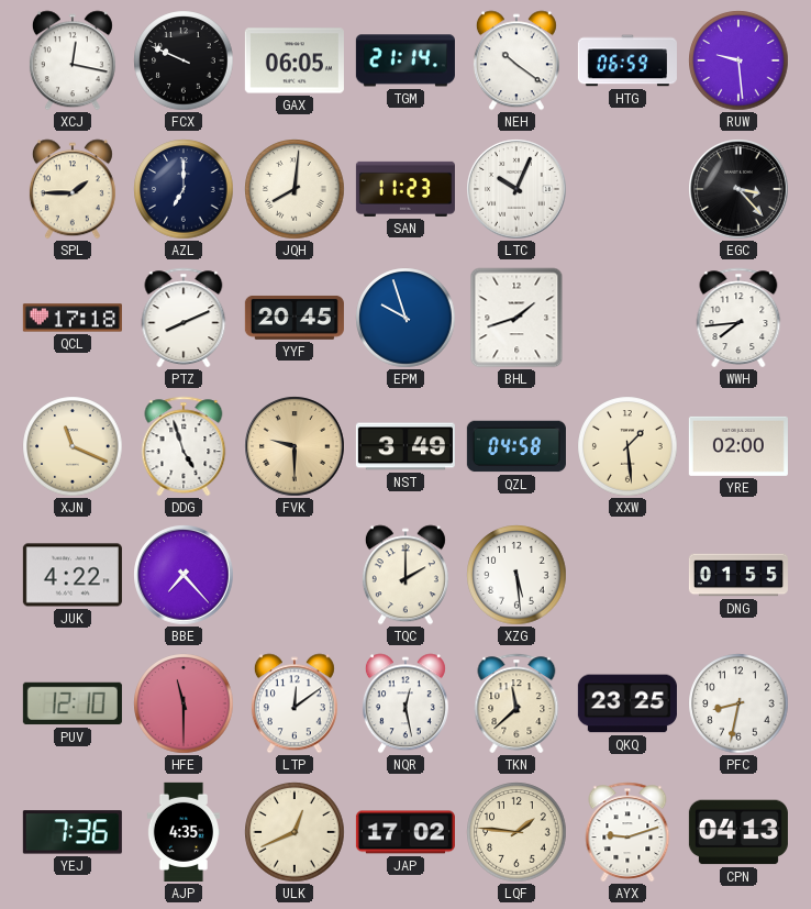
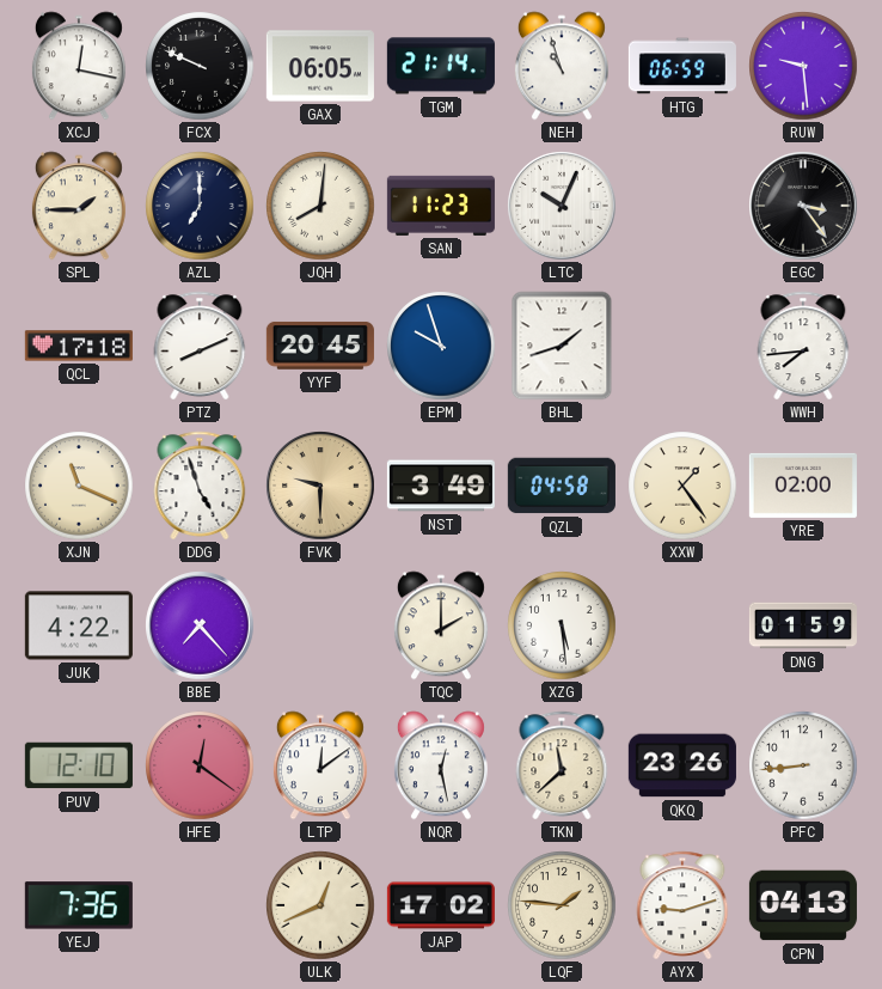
NEH: 10:21 -> 10:57 (562, 66)
EGC: 3:23 -> 3:24 (803, 206)
XXW: 1:29 -> 1:24 (682, 486)
DNG: 01:55 -> 01:59 (803, 625)
HFE: 11:30 -> 12:21 (200, 765)
QKQ: 23:25 -> 23:26 (682, 765)
PFC: 8:32 -> 8:44 (803, 765)
AJP: 4:35 -> none (182, 832)
